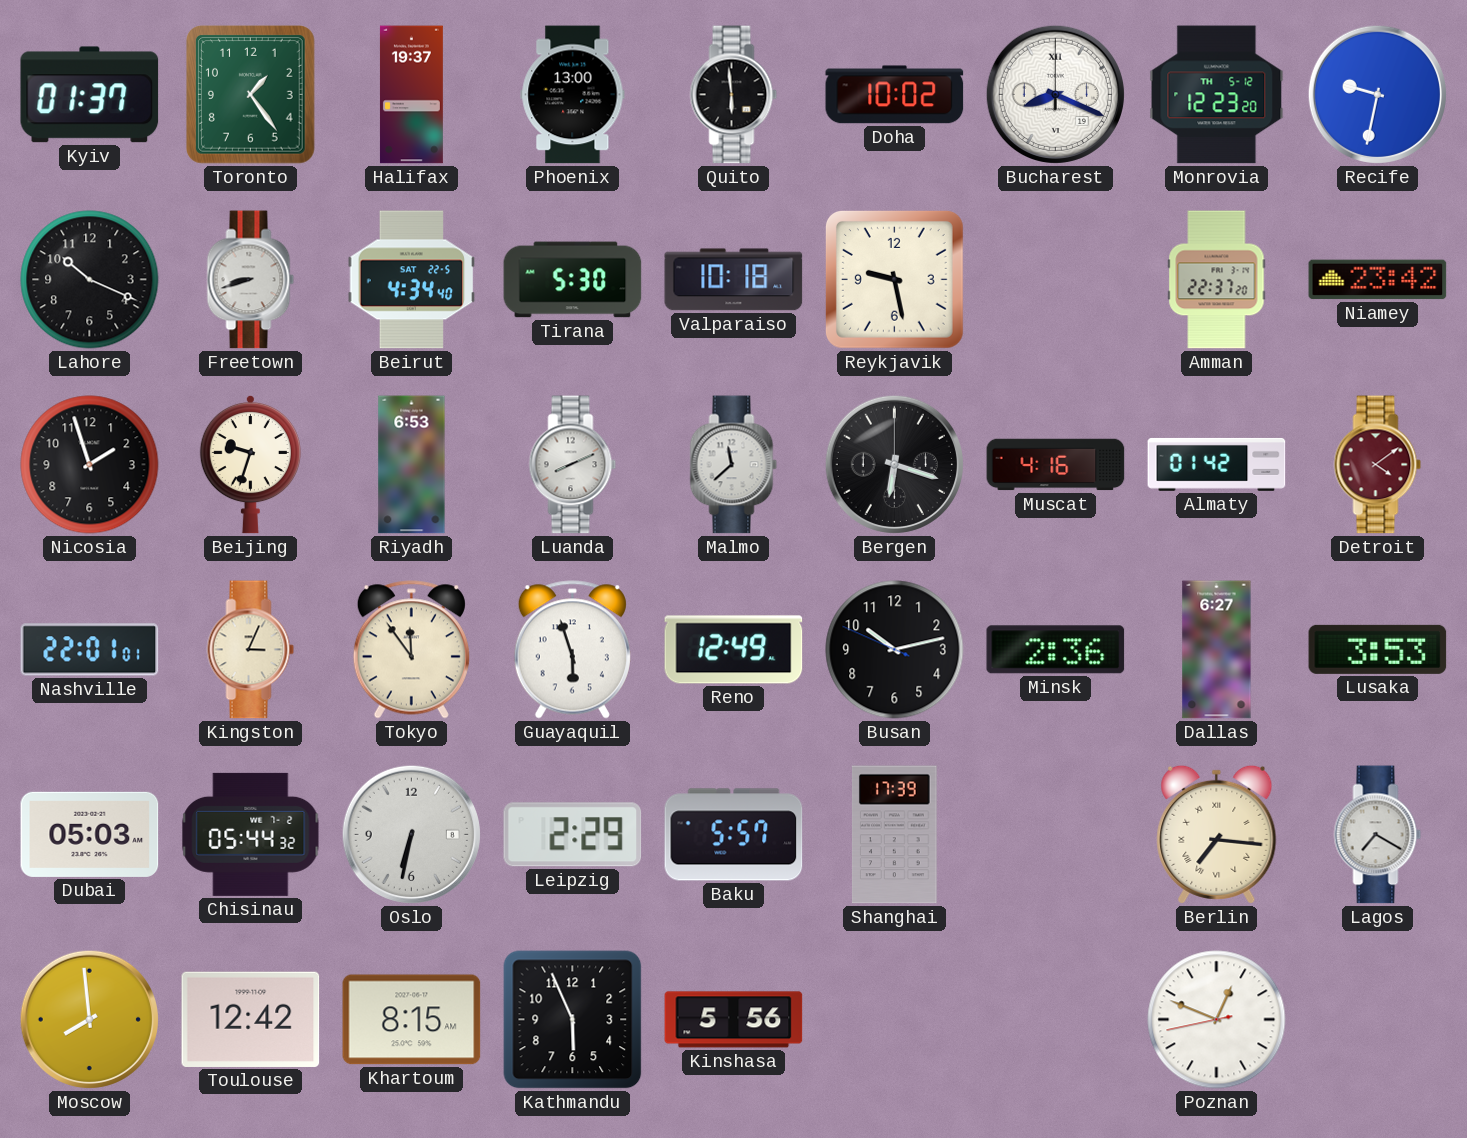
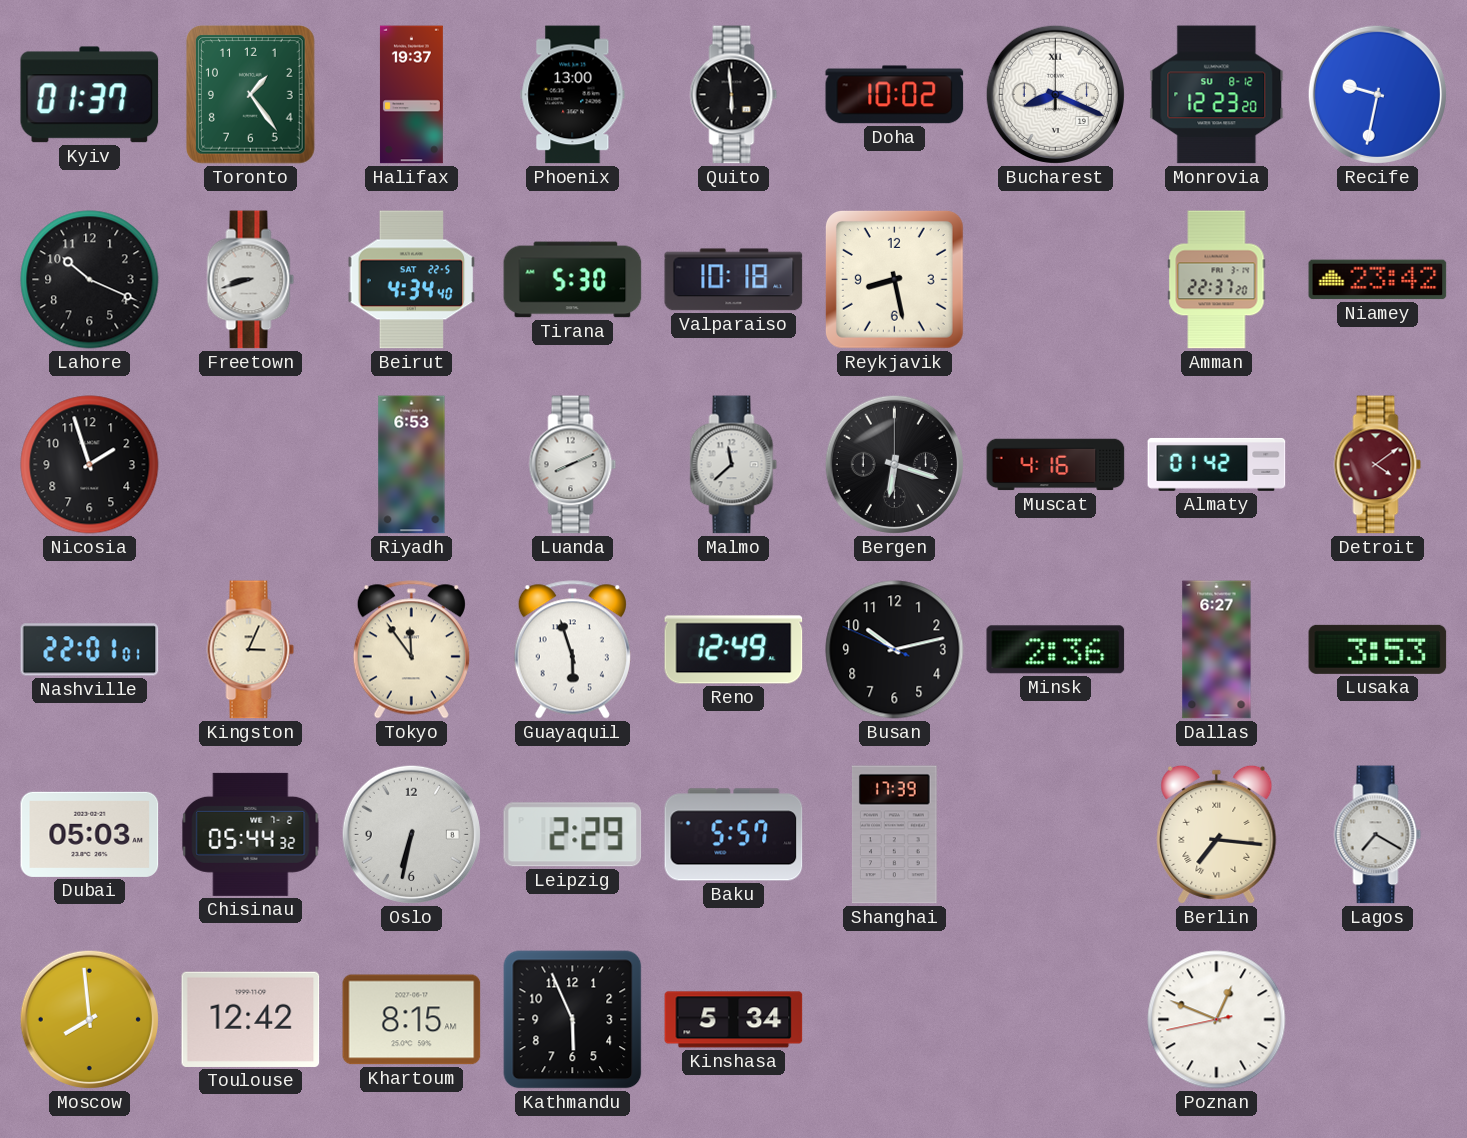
Monrovia date: TH 5-12 -> SU 8-12 (1217, 95)
Reykjavik: 9:28 -> 8:28 (894, 279)
Beijing: 9:33 -> none (250, 464)
Kinshasa: 5:56 -> 5:34 (734, 1020)
